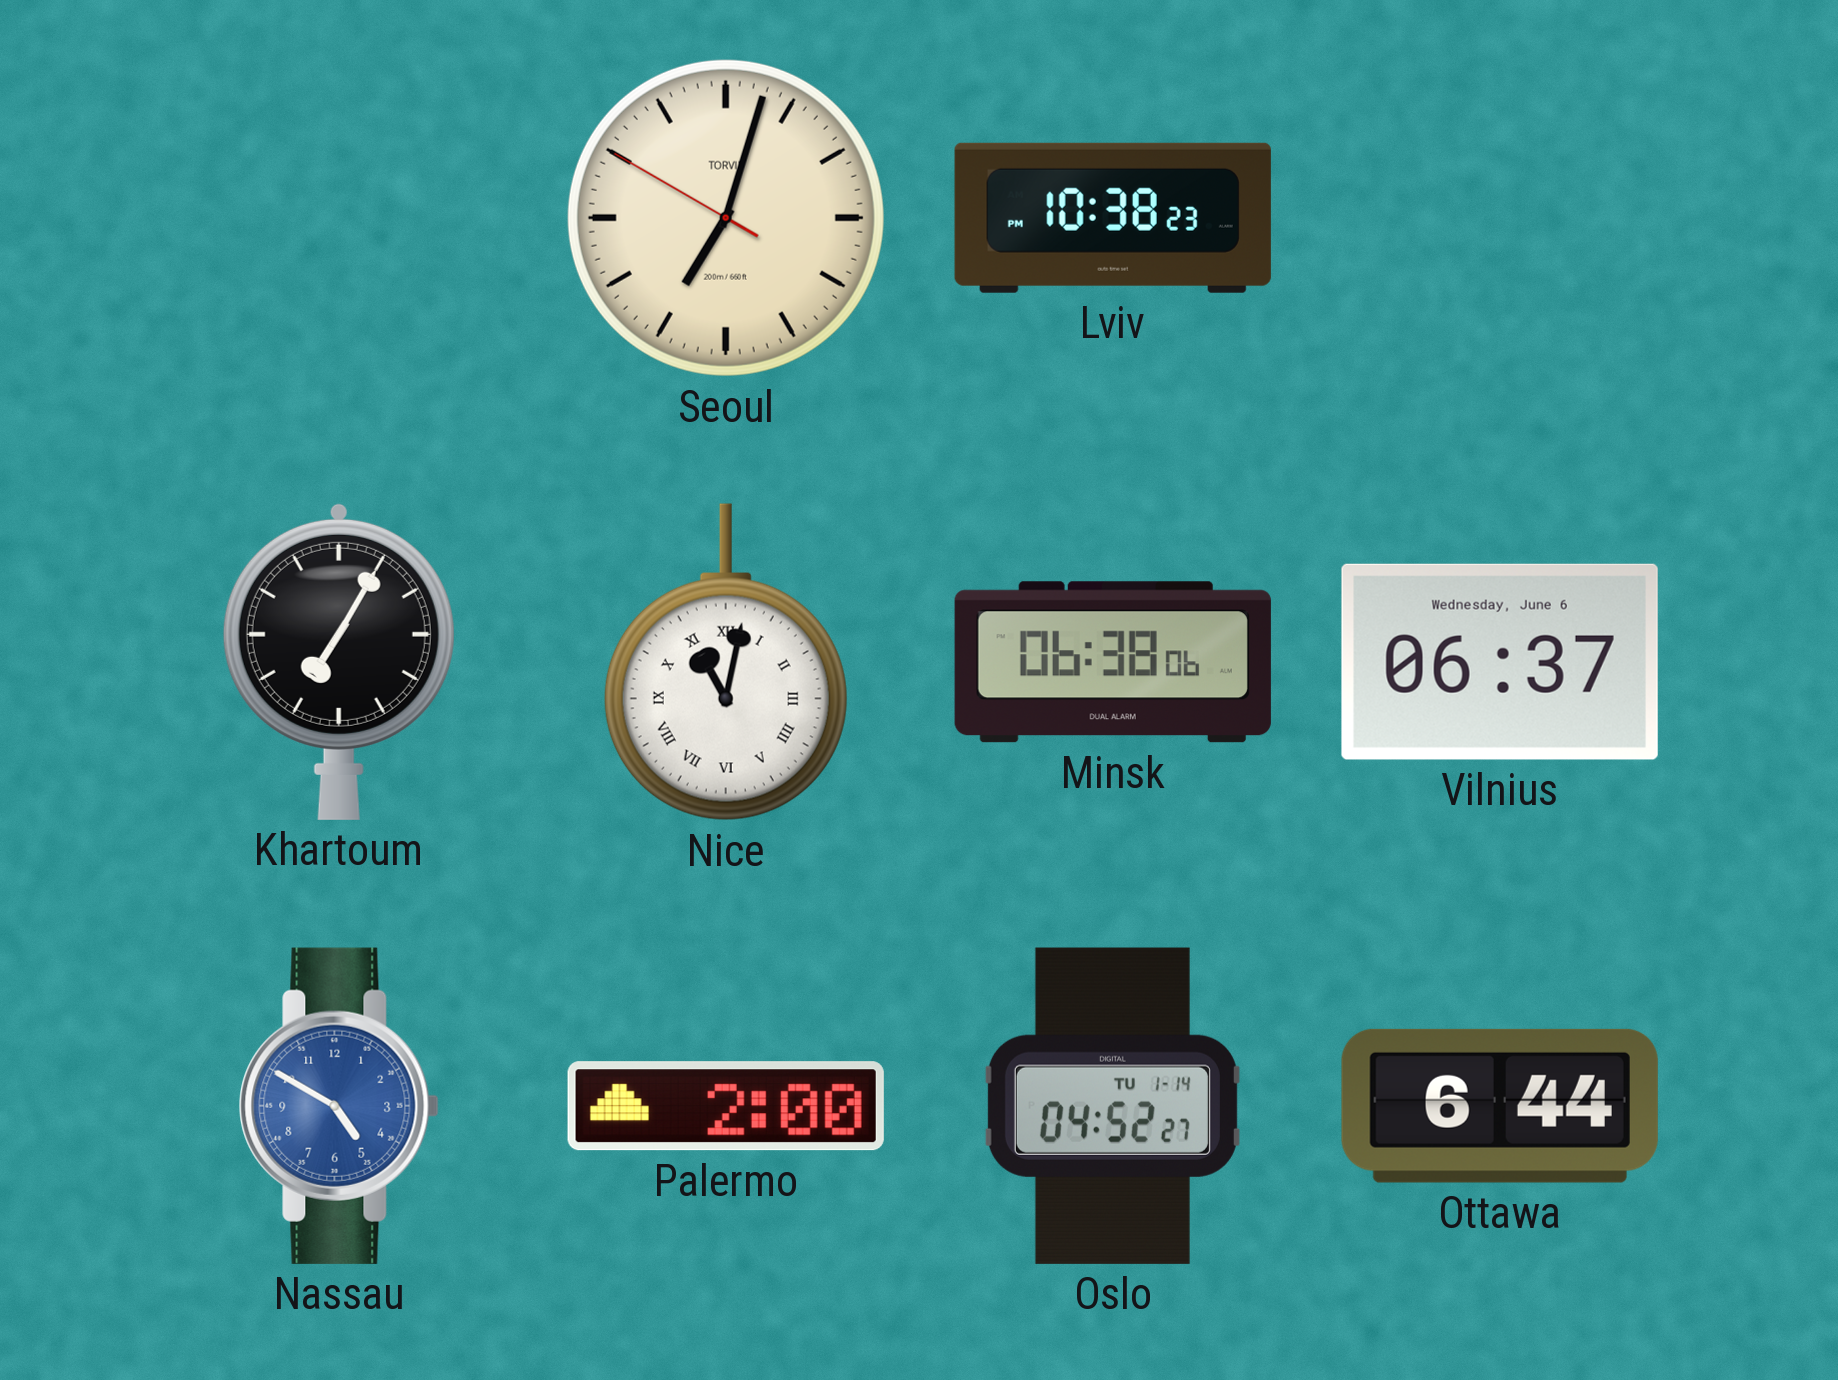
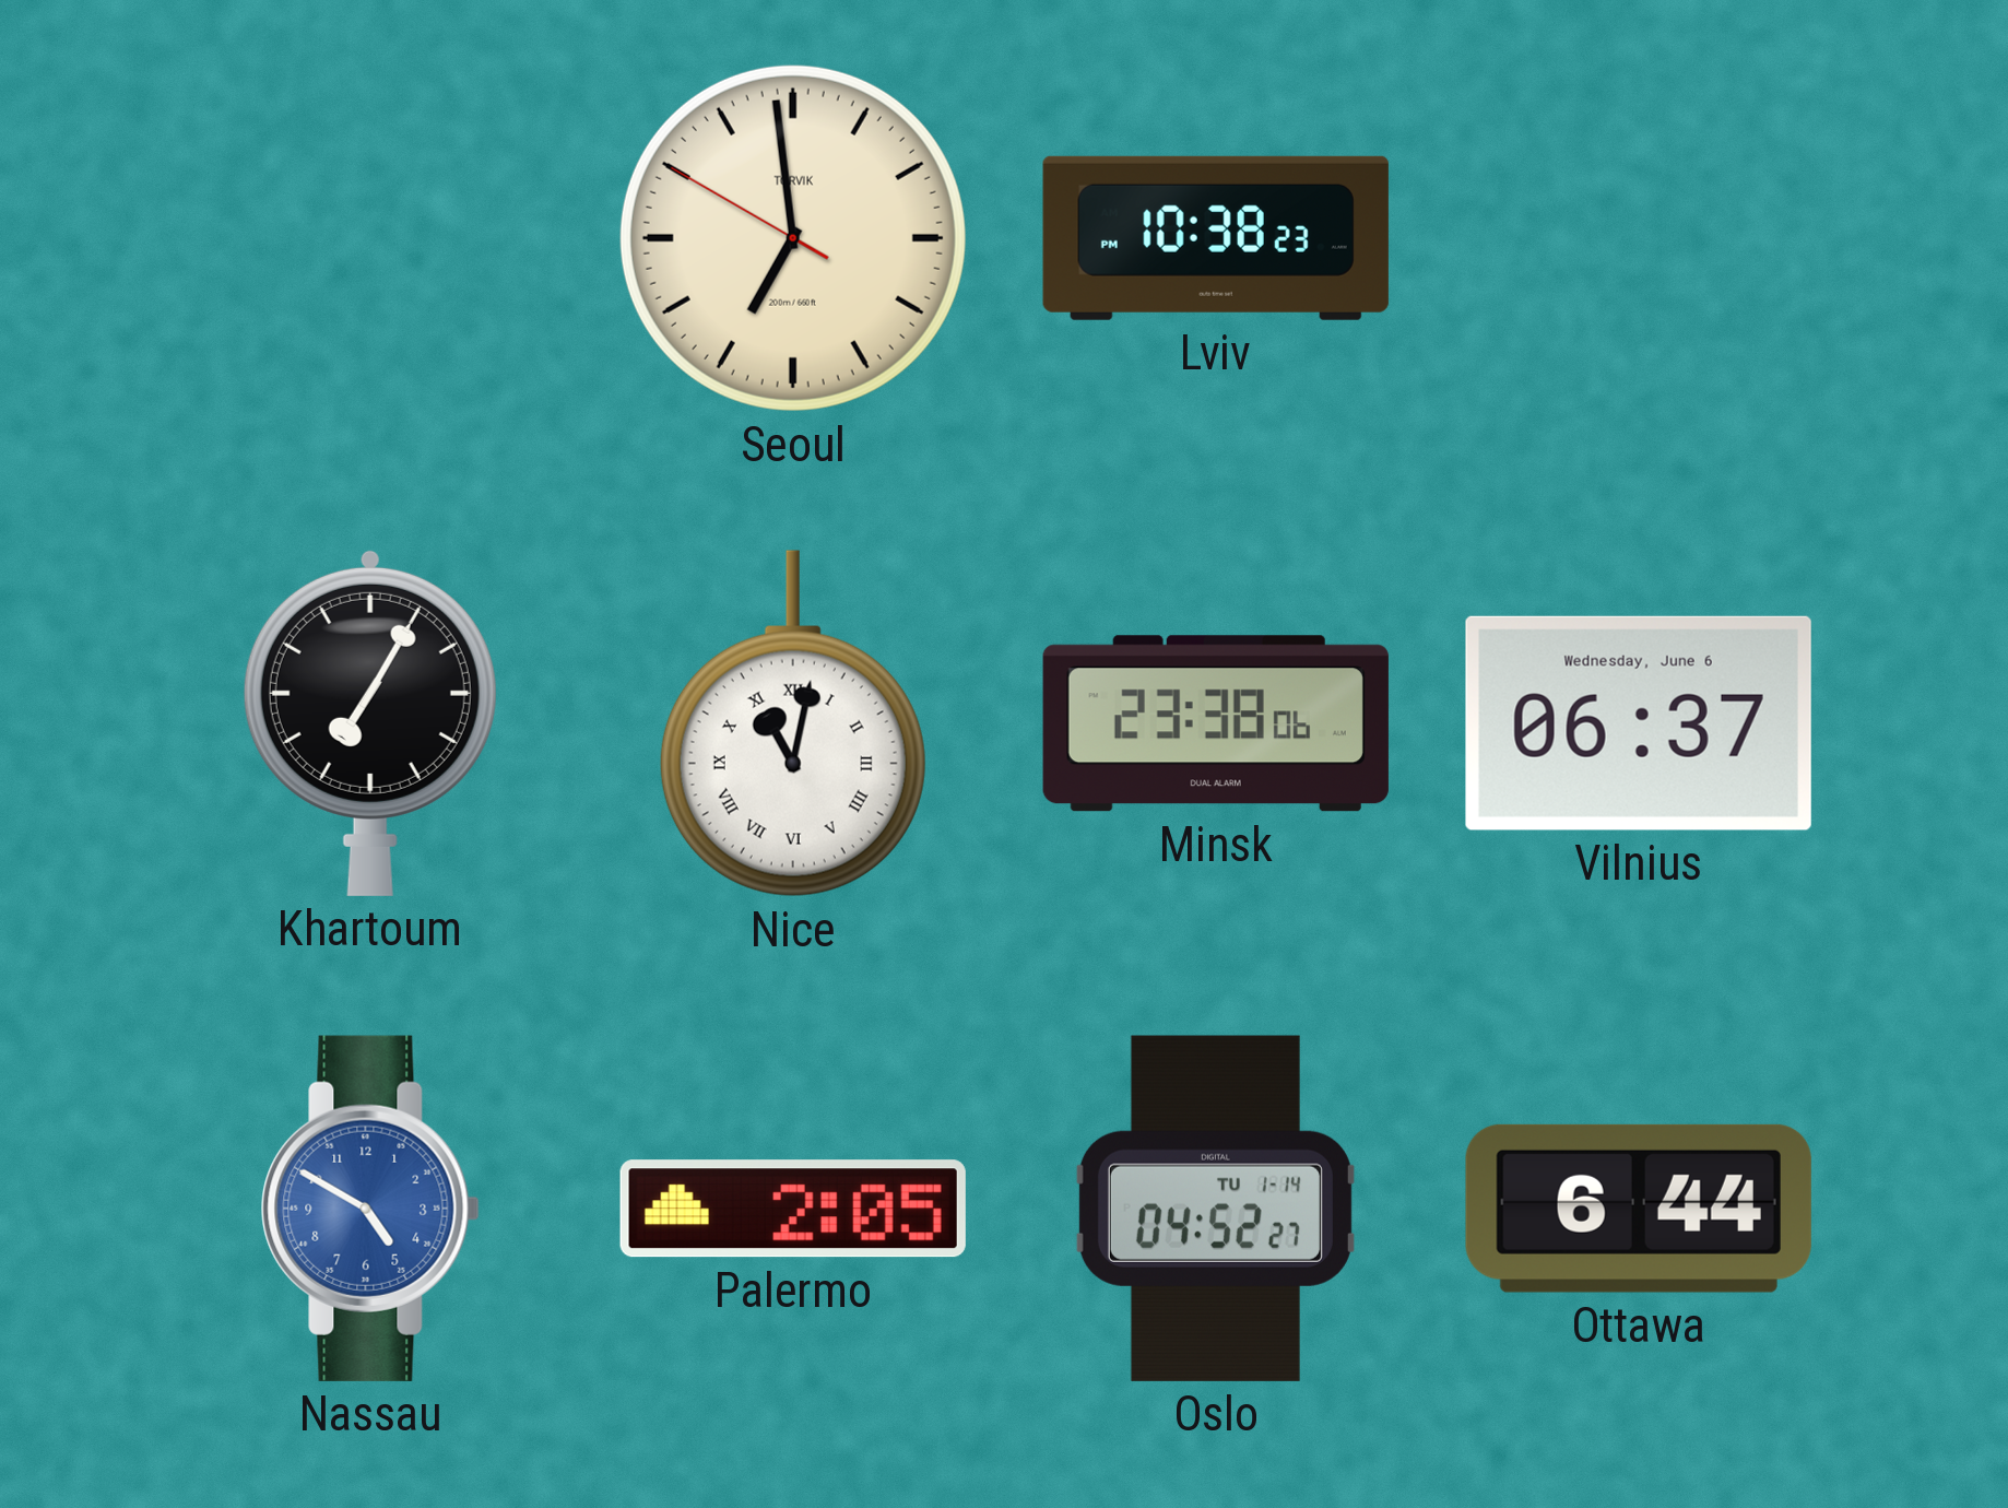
Seoul: 7:02 -> 6:58 (793, 238)
Minsk: 06:38 -> 23:38 (1216, 723)
Palermo: 2:00 -> 2:05 (793, 1209)
